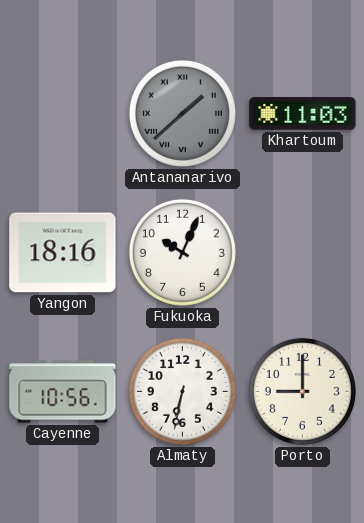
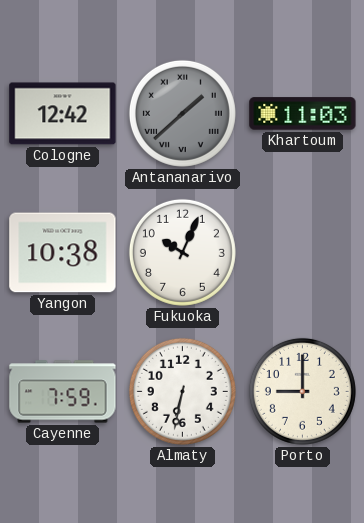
Cologne: none -> 12:42 (63, 114)
Yangon: 18:16 -> 10:38 (63, 253)
Cayenne: 10:56 -> 7:59 (63, 392)
